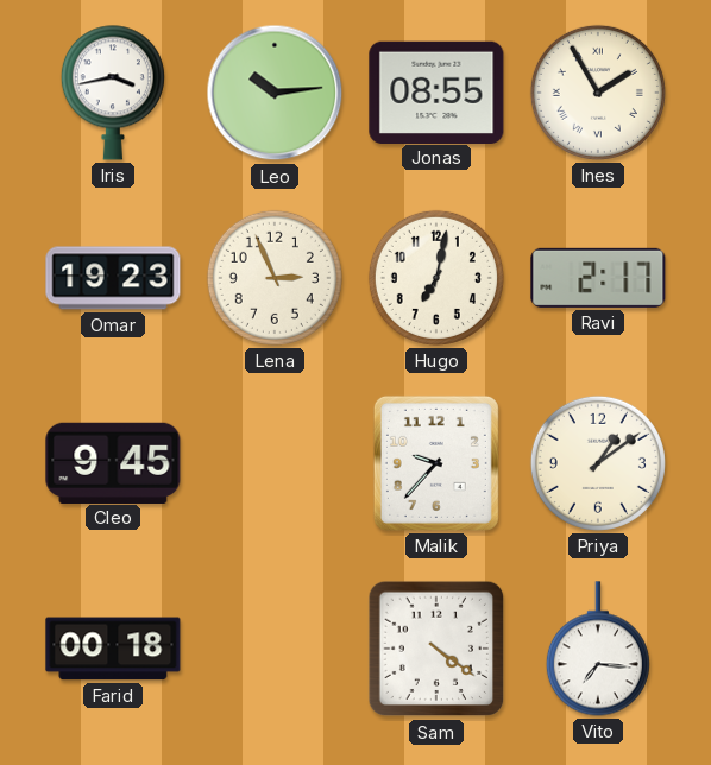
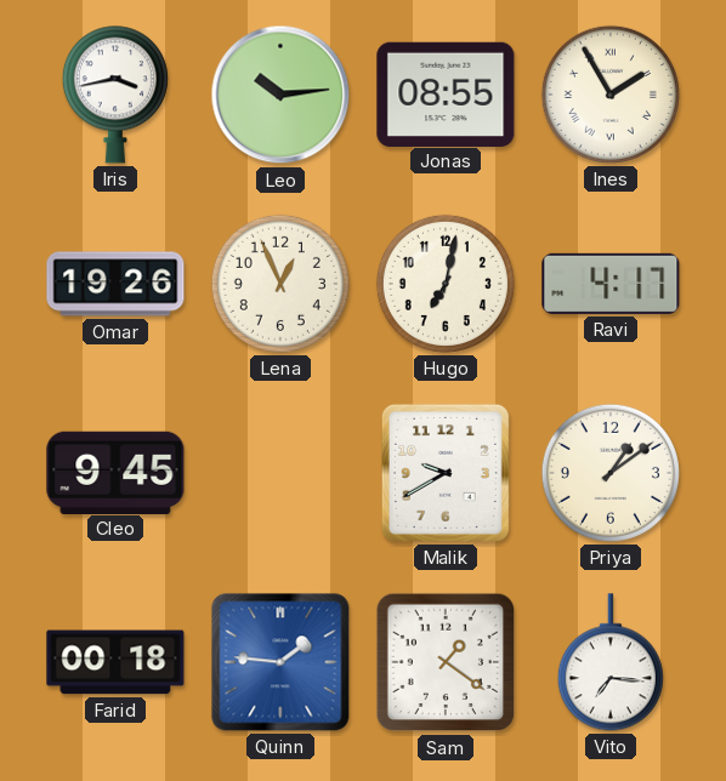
Omar: 19:23 -> 19:26 (115, 284)
Lena: 2:56 -> 12:56 (280, 284)
Ravi: 2:17 -> 4:17 (611, 284)
Malik: 9:37 -> 9:40 (446, 473)
Quinn: none -> 1:46 (280, 662)
Sam: 4:21 -> 1:21 (446, 662)
